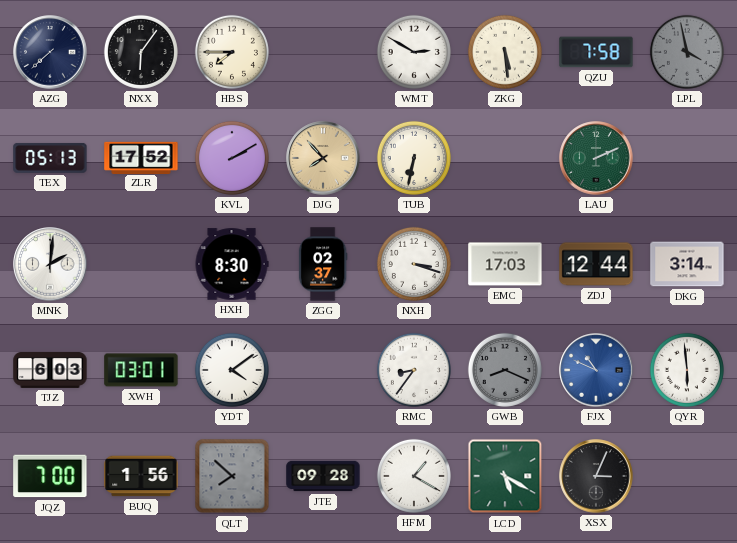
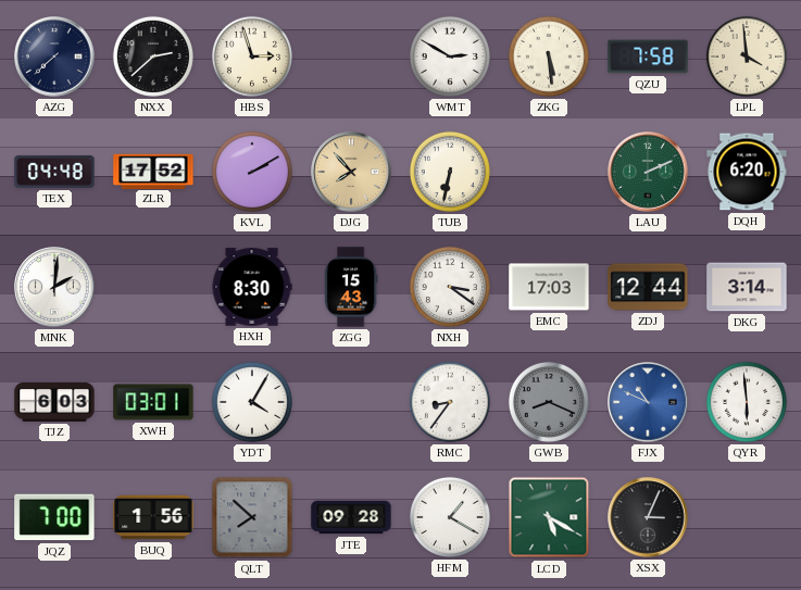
NXX: 6:06 -> 2:38 (153, 57)
HBS: 7:45 -> 2:57 (252, 57)
LPL: 3:58 -> 3:59 (747, 57)
LPL dial: grey -> cream (747, 57)
TEX: 05:13 -> 04:48 (54, 172)
DQH: none -> 6:20 (747, 172)
ZGG: 02:37 -> 15:43 (351, 287)
NXH: 3:18 -> 3:21 (450, 287)
YDT: 4:09 -> 4:05 (252, 402)
